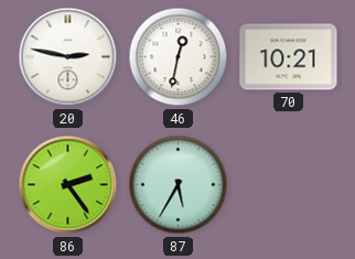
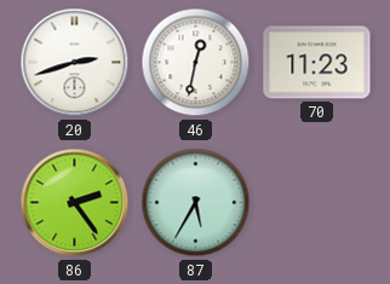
20: 2:47 -> 2:42 (75, 63)
70: 10:21 -> 11:23 (317, 63)
